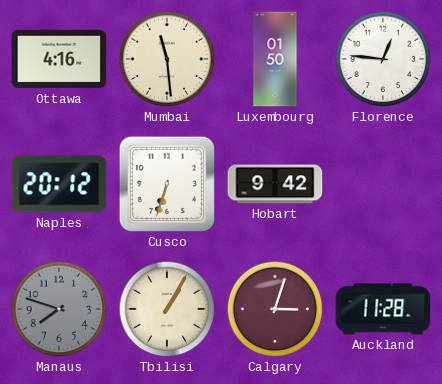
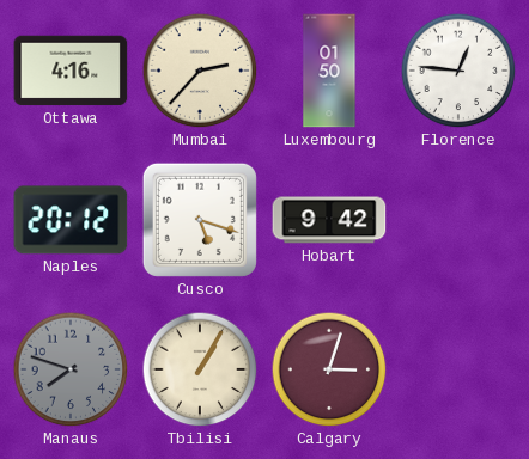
Mumbai: 11:29 -> 2:37 (200, 71)
Cusco: 6:33 -> 5:18 (200, 220)
Auckland: 11:28 -> none (383, 309)
